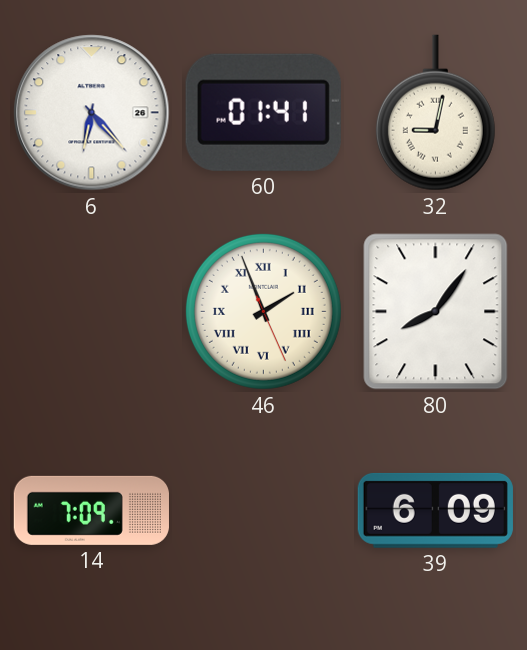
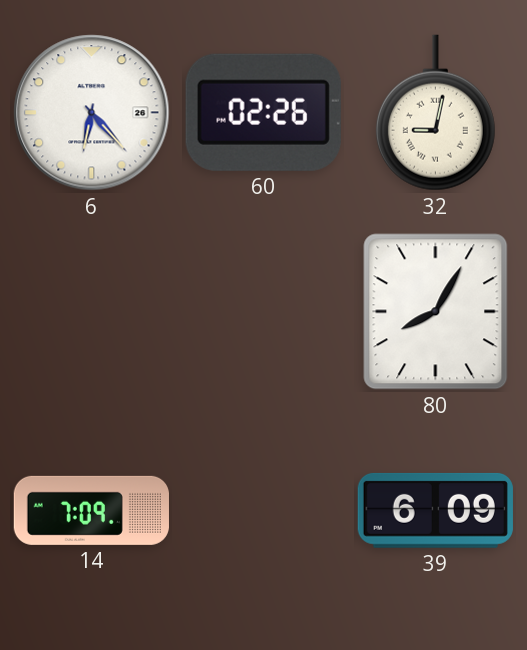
60: 01:41 -> 02:26 (263, 112)
46: 1:56 -> none (263, 311)
80: 8:06 -> 8:05 (436, 312)
